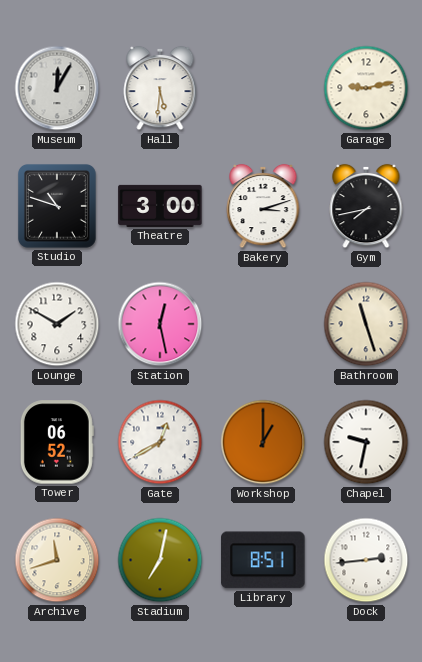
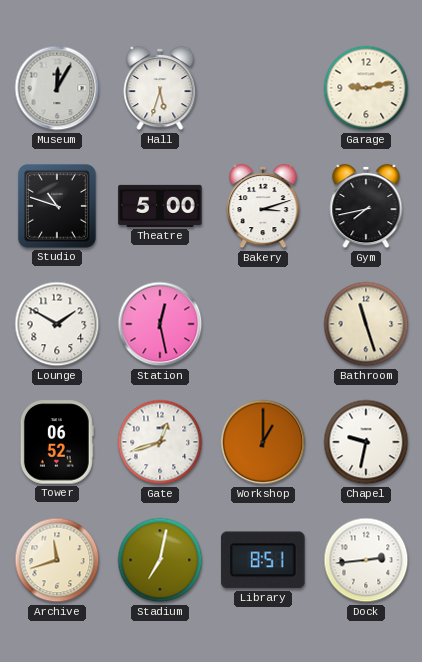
Hall: 5:31 -> 5:33 (160, 88)
Theatre: 3:00 -> 5:00 (160, 206)
Gate: 12:40 -> 12:42 (160, 442)
